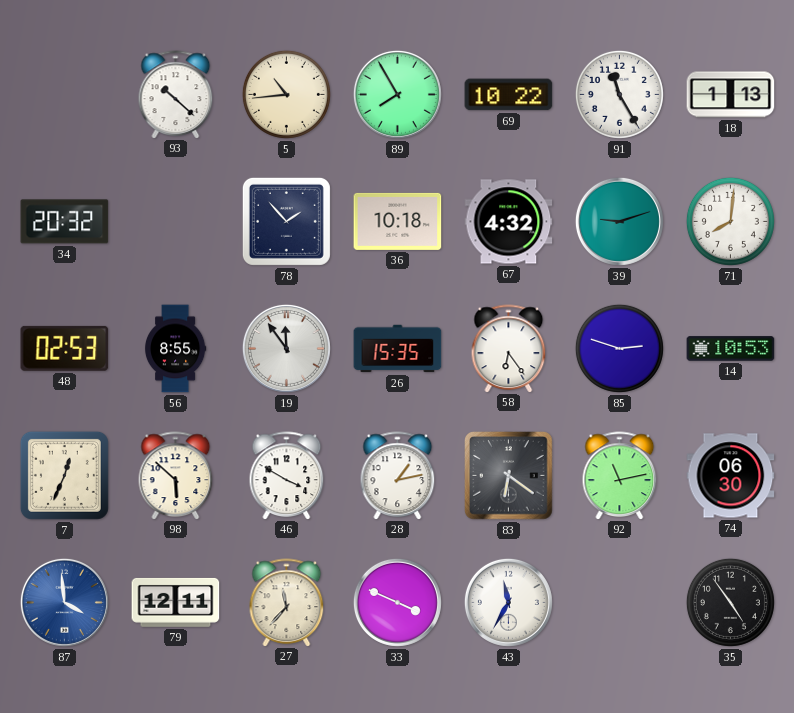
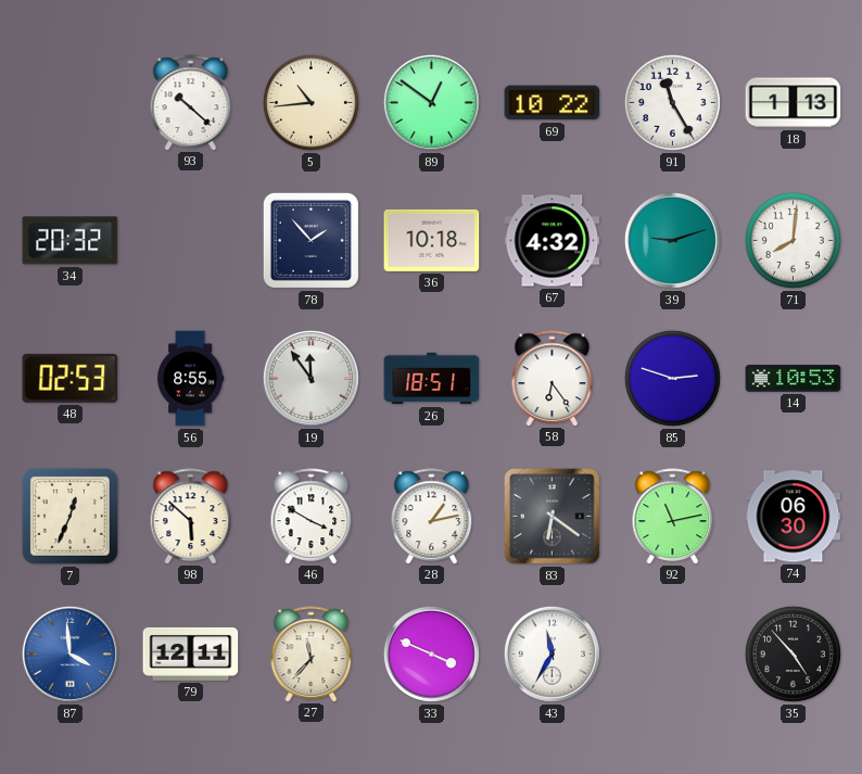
89: 7:55 -> 12:51 (431, 102)
26: 15:35 -> 18:51 (432, 379)
35: 4:54 -> 4:53 (793, 654)
